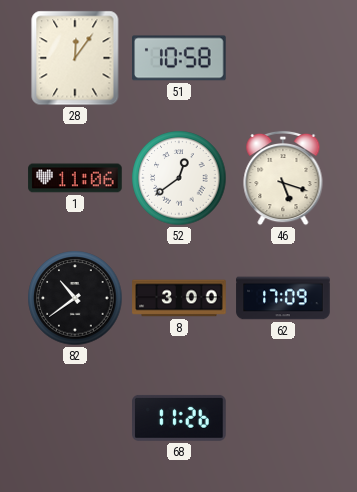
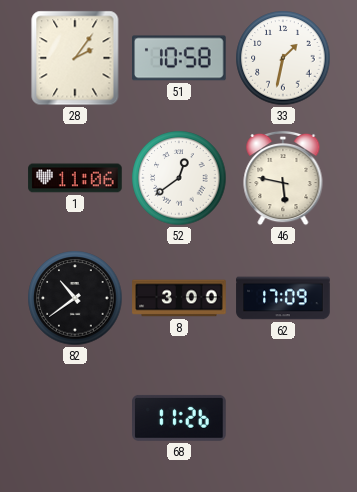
28: 12:06 -> 2:06 (75, 58)
33: none -> 1:32 (283, 58)
46: 5:18 -> 5:47 (283, 178)
